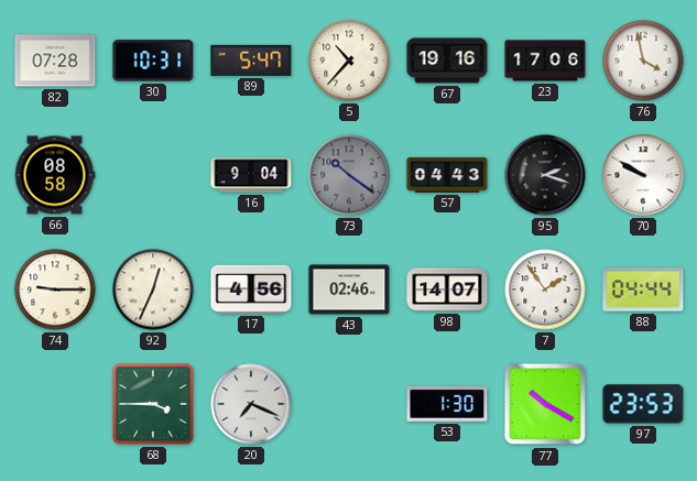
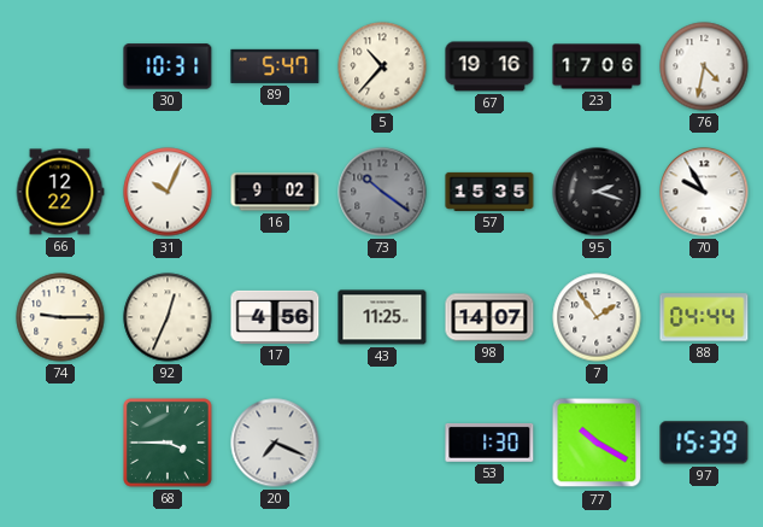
82: 07:28 -> none (55, 61)
76: 3:58 -> 4:32 (704, 66)
66: 08:58 -> 12:22 (60, 192)
31: none -> 10:04 (168, 192)
16: 9:04 -> 9:02 (275, 192)
57: 04:43 -> 15:35 (489, 192)
70: 9:50 -> 9:55 (704, 192)
43: 02:46 -> 11:25 (382, 317)
97: 23:53 -> 15:39 (704, 443)
